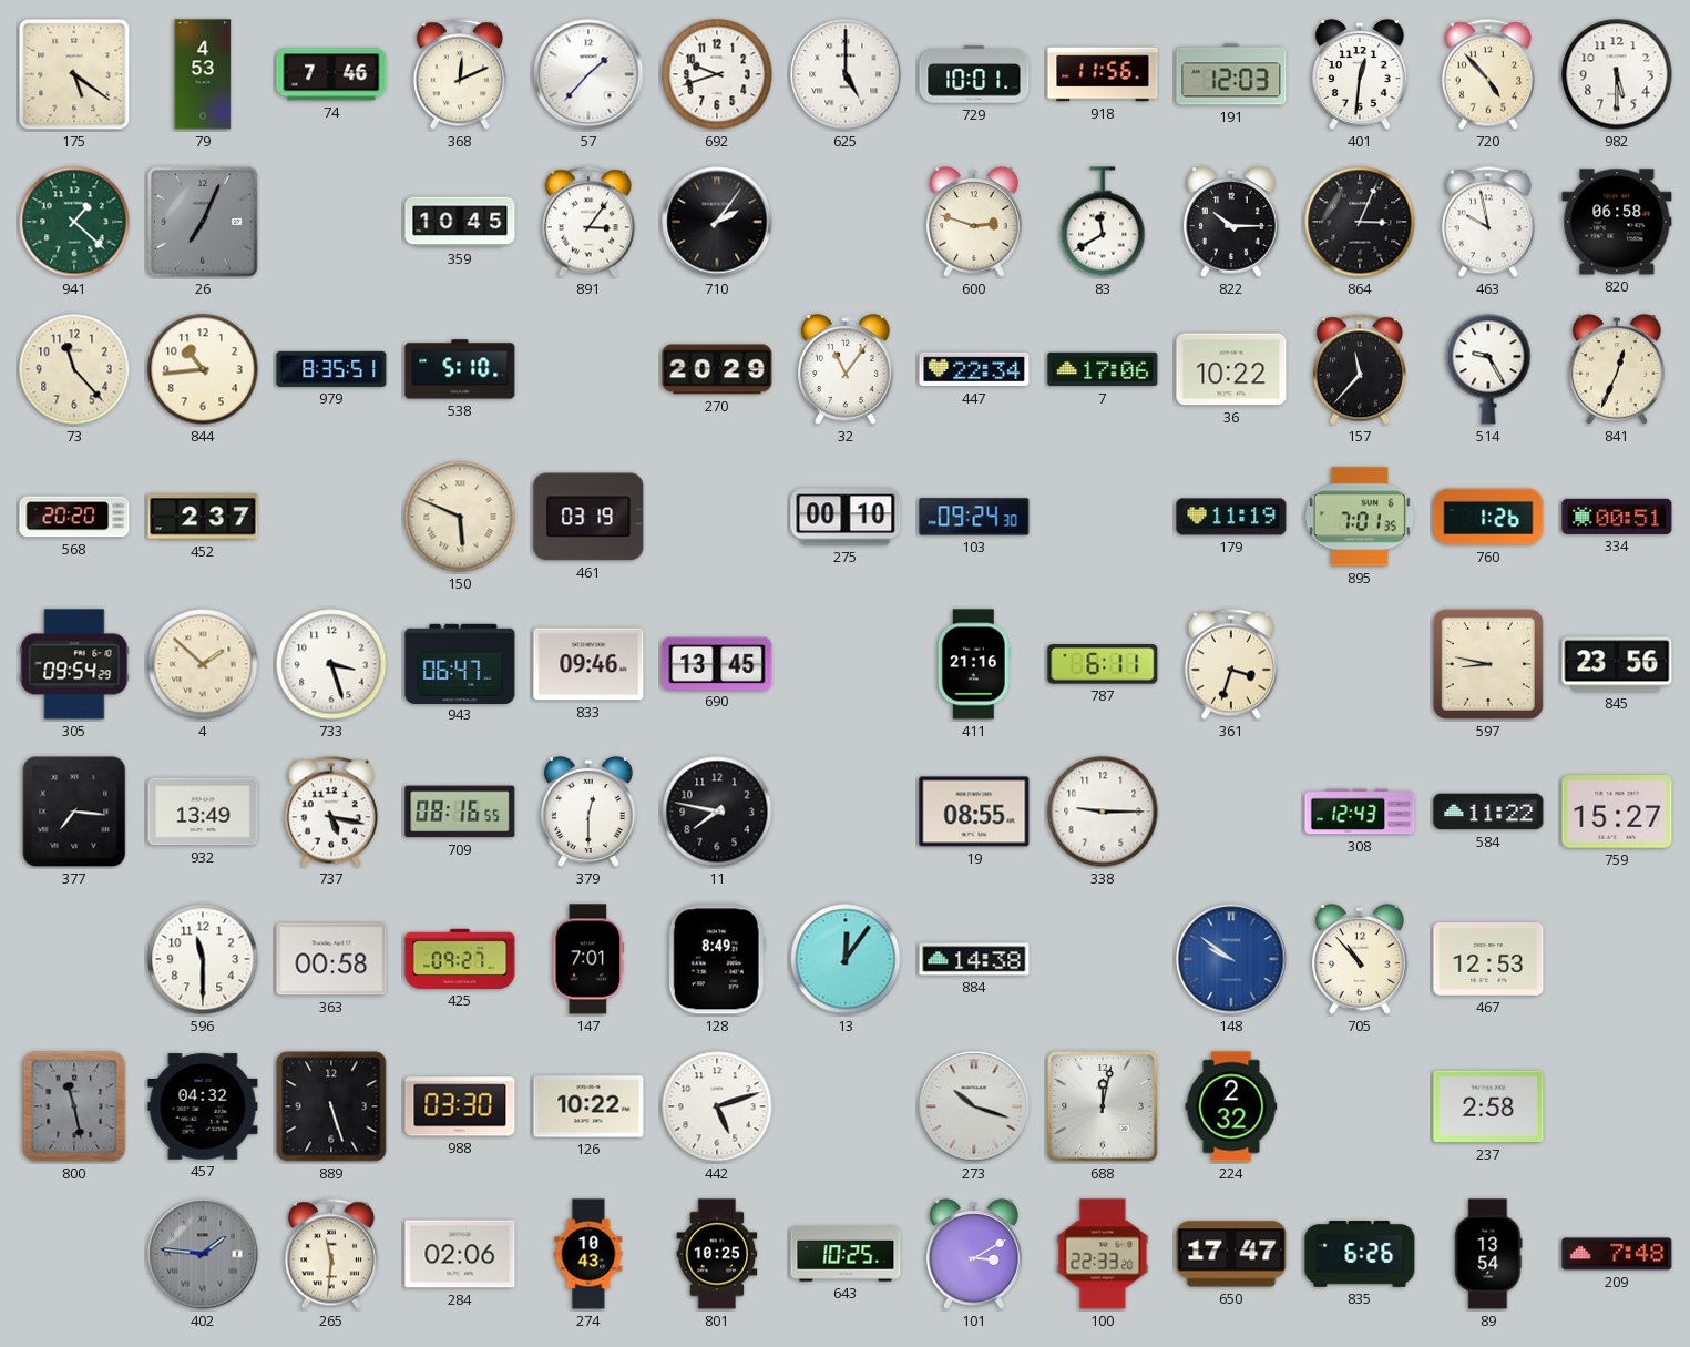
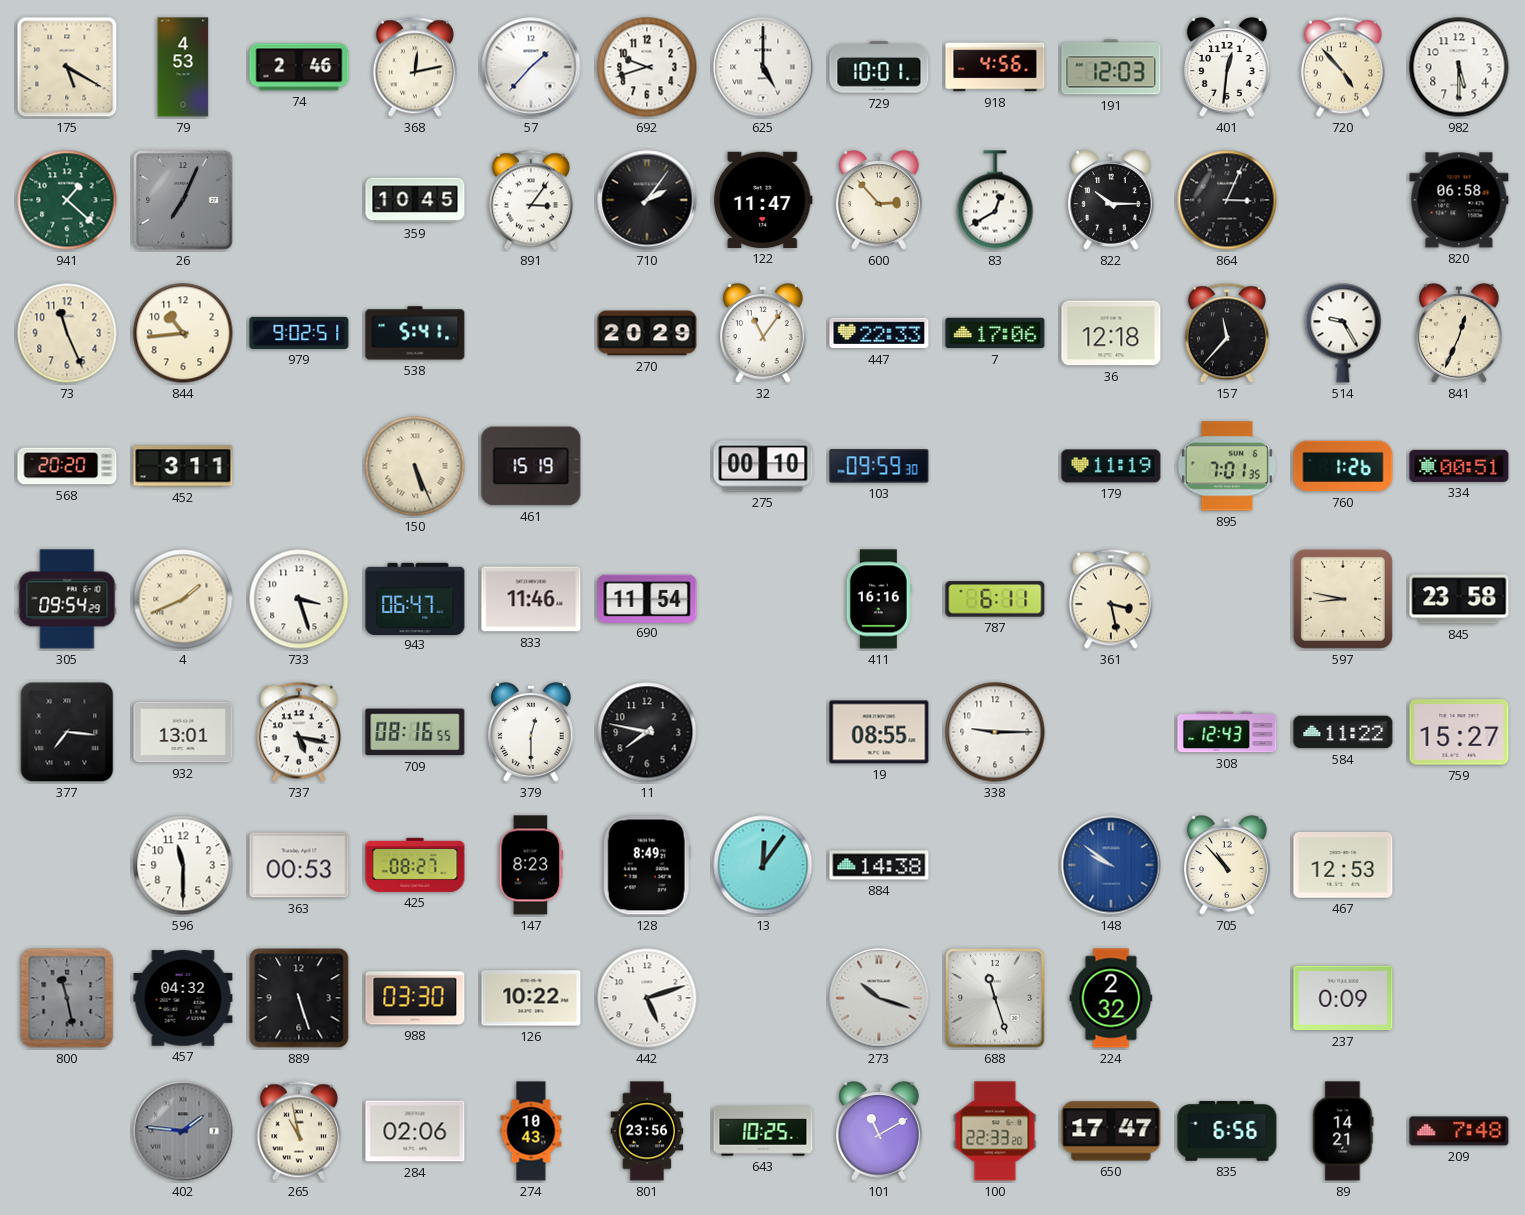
175: 5:21 -> 5:20 (67, 67)
74: 7:46 -> 2:46 (299, 67)
368: 12:11 -> 12:13 (415, 67)
918: 11:56 -> 4:56 (995, 67)
122: none -> 11:47 (763, 200)
600: 2:48 -> 2:53 (880, 200)
83: 11:40 -> 12:40 (995, 200)
463: 9:58 -> none (1488, 222)
73: 11:23 -> 11:26 (67, 333)
979: 8:35 -> 9:02 (299, 333)
538: 5:10 -> 5:41 (415, 333)
447: 22:34 -> 22:33 (879, 333)
36: 10:22 -> 12:18 (1111, 333)
452: 2:37 -> 3:11 (183, 466)
150: 5:49 -> 5:26 (415, 466)
461: 03:19 -> 15:19 (531, 466)
103: 09:24 -> 09:59 (879, 466)
4: 1:52 -> 1:41 (183, 599)
833: 09:46 -> 11:46 (531, 599)
690: 13:45 -> 11:54 (647, 598)
411: 21:16 -> 16:16 (879, 599)
361: 3:33 -> 3:28 (1111, 599)
845: 23:56 -> 23:58 (1459, 599)
932: 13:49 -> 13:01 (183, 732)
363: 00:58 -> 00:53 (299, 865)
425: 09:27 -> 08:27 (415, 865)
147: 7:01 -> 8:23 (531, 865)
688: 12:02 -> 11:27 (995, 998)
237: 2:58 -> 0:09 (1343, 998)
265: 11:31 -> 10:58 (299, 1131)
801: 10:25 -> 23:56 (647, 1131)
101: 3:10 -> 11:10 (880, 1131)
835: 6:26 -> 6:56 (1227, 1131)
89: 13:54 -> 14:21 (1343, 1131)
